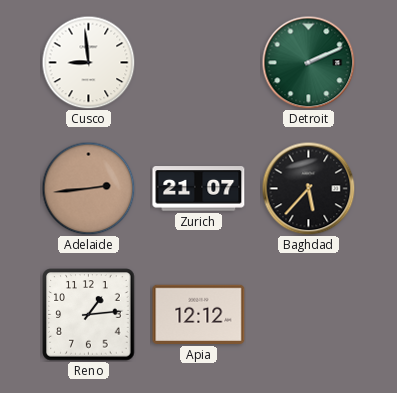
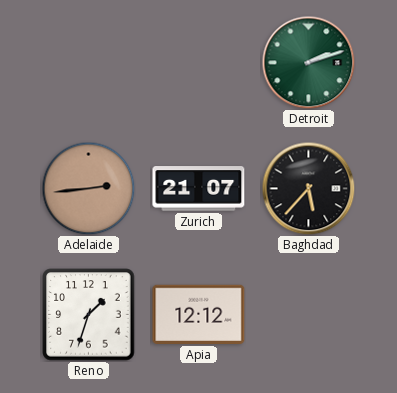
Cusco: 8:59 -> none (88, 62)
Detroit: 2:11 -> 2:12 (308, 62)
Reno: 1:14 -> 1:33 (89, 315)
